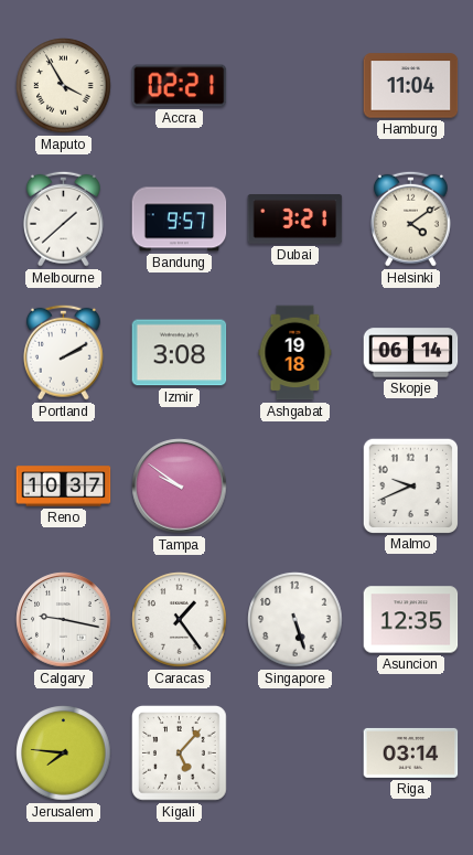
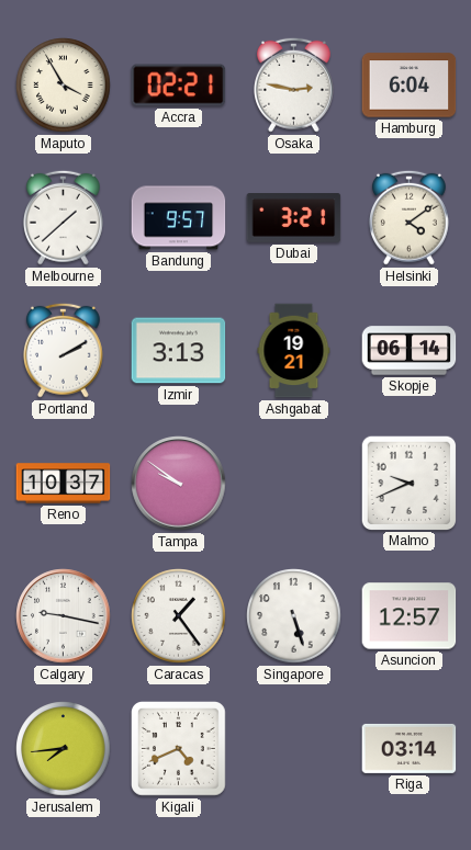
Osaka: none -> 2:47 (293, 84)
Hamburg: 11:04 -> 6:04 (410, 86)
Izmir: 3:08 -> 3:13 (179, 351)
Ashgabat: 19:18 -> 19:21 (294, 351)
Asuncion: 12:35 -> 12:57 (410, 616)
Jerusalem: 7:46 -> 7:44 (64, 749)
Kigali: 5:07 -> 4:41 (179, 749)
